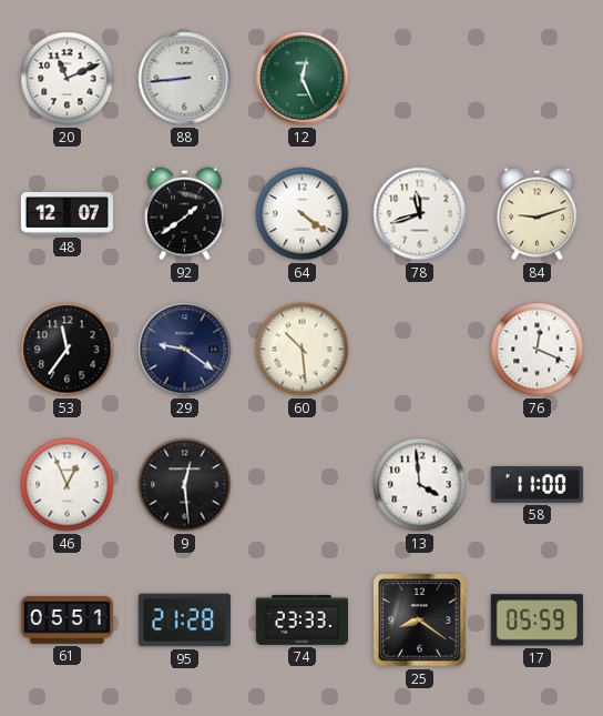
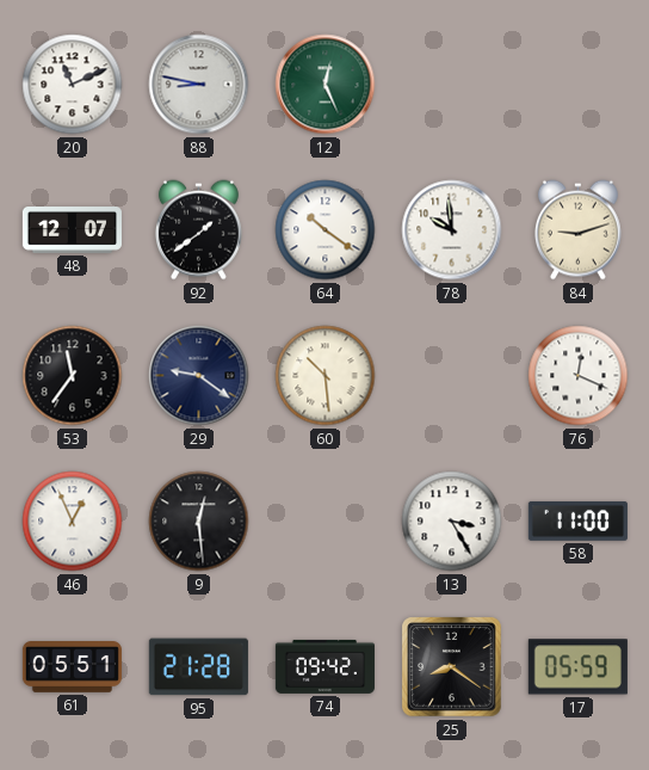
88: 8:44 -> 8:47 (199, 85)
64: 4:21 -> 10:21 (326, 230)
78: 11:42 -> 9:59 (452, 230)
13: 3:59 -> 3:25 (452, 522)
74: 23:33 -> 09:42 (324, 666)
